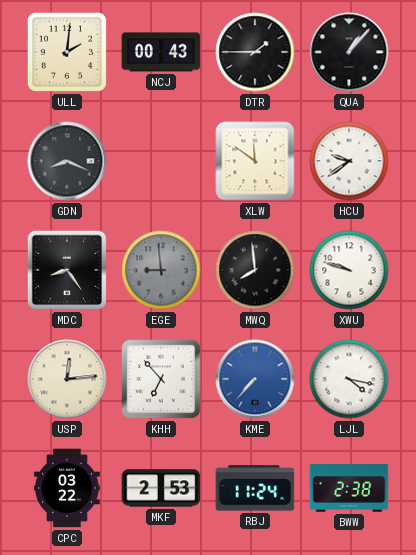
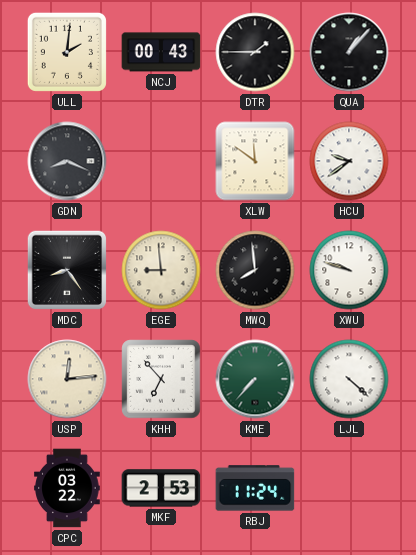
EGE dial: grey -> cream (161, 270)
KME dial: blue -> green (255, 379)
LJL: 4:17 -> 4:22 (349, 379)
BWW: 2:38 -> none (349, 488)
